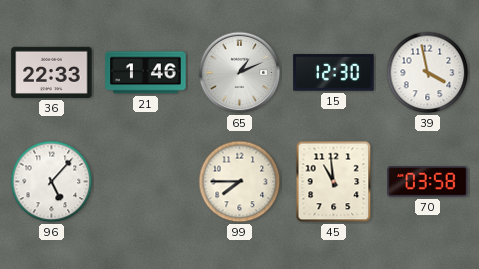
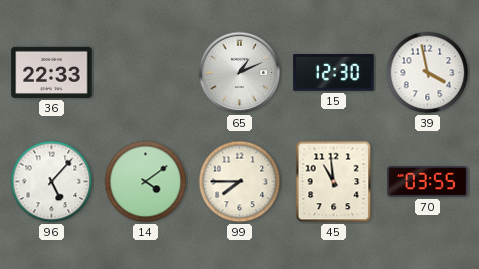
21: 1:46 -> none (146, 73)
14: none -> 4:09 (146, 182)
70: 03:58 -> 03:55 (428, 182)
